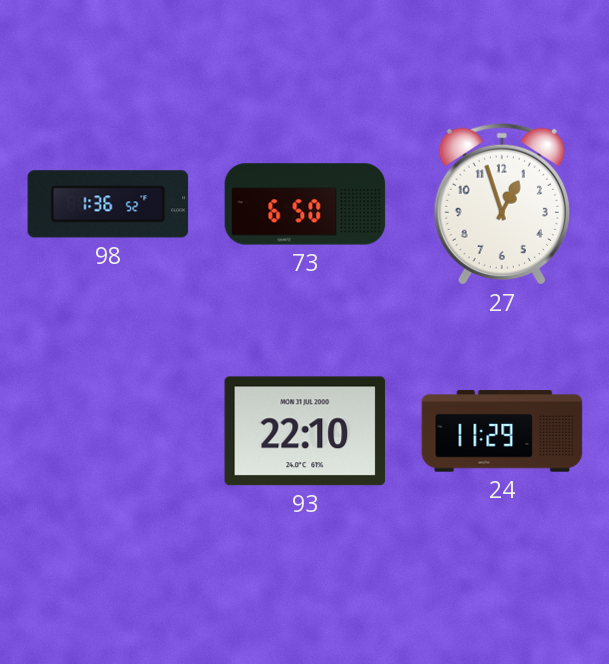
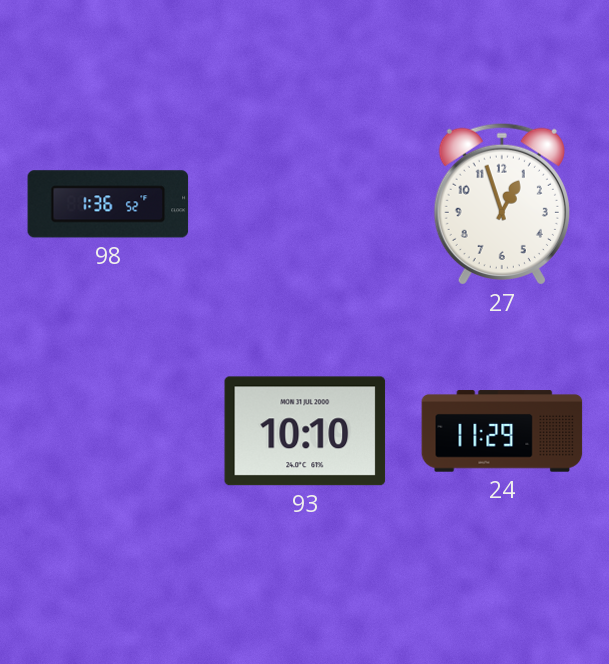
73: 6:50 -> none (305, 204)
93: 22:10 -> 10:10 (305, 431)
